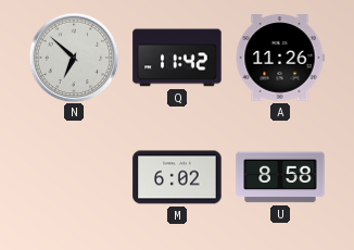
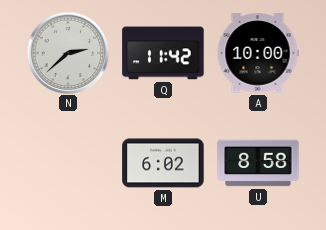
N: 6:52 -> 2:38 (68, 53)
A: 11:26 -> 10:00 (258, 53)
